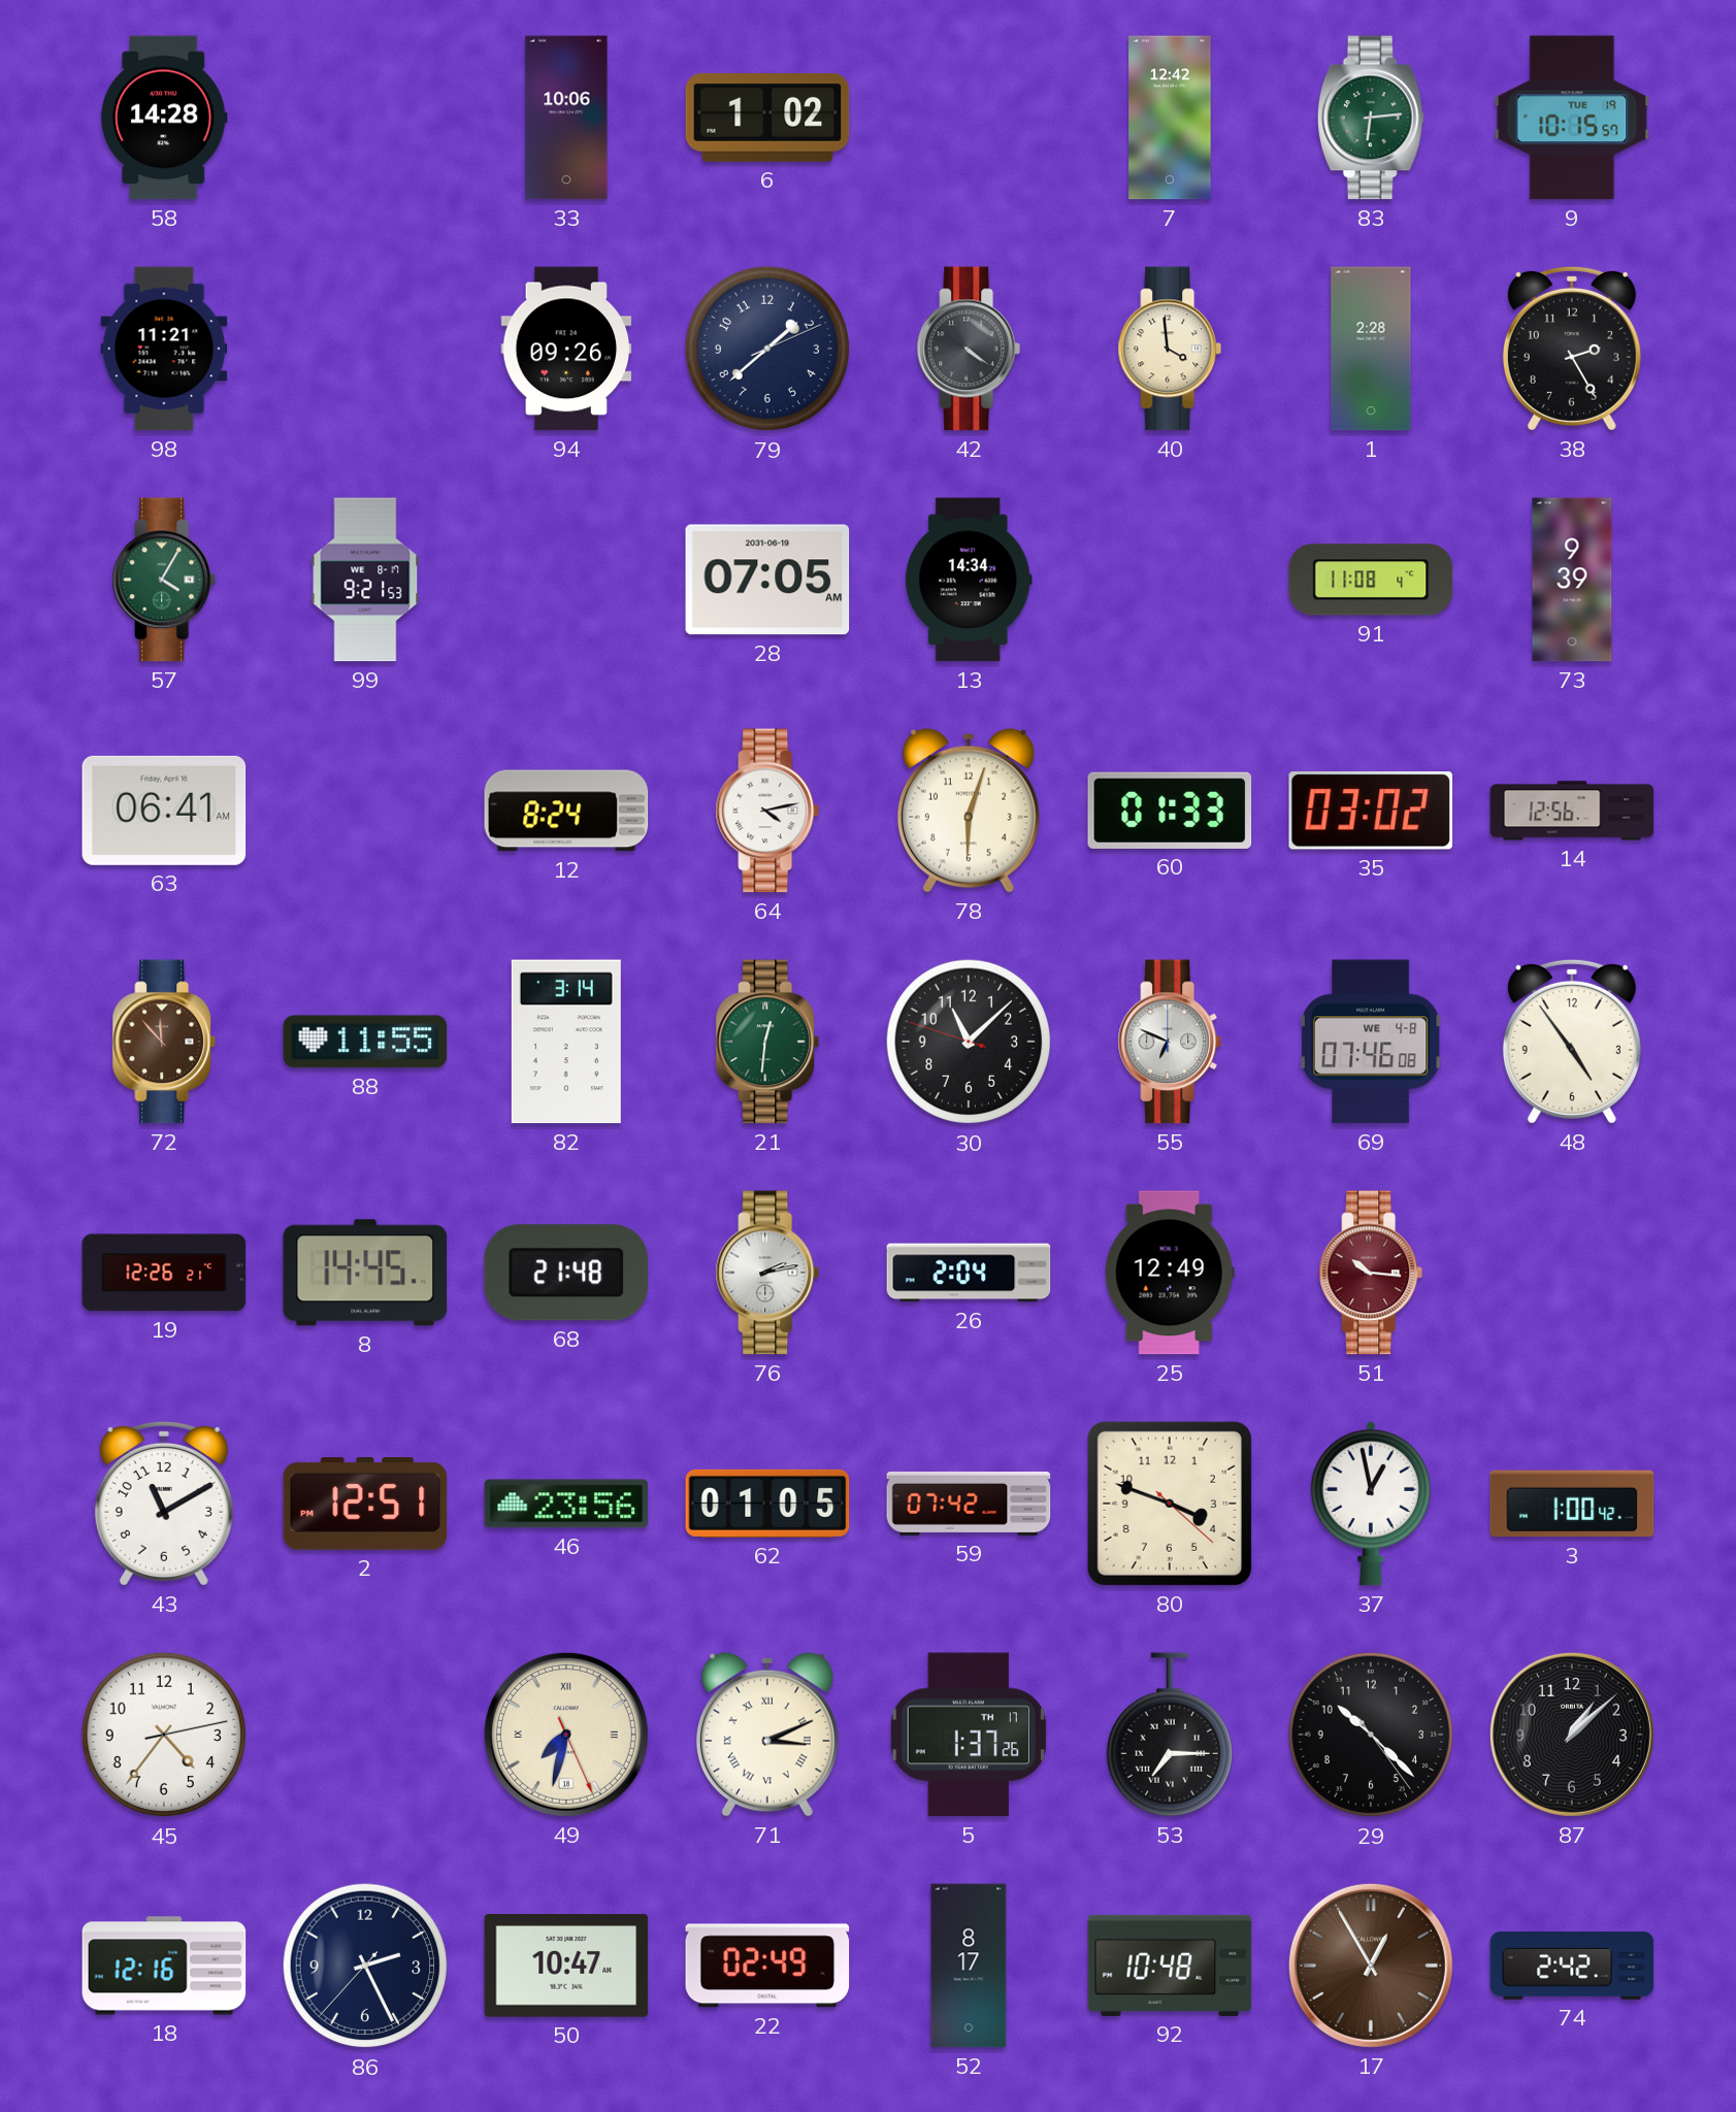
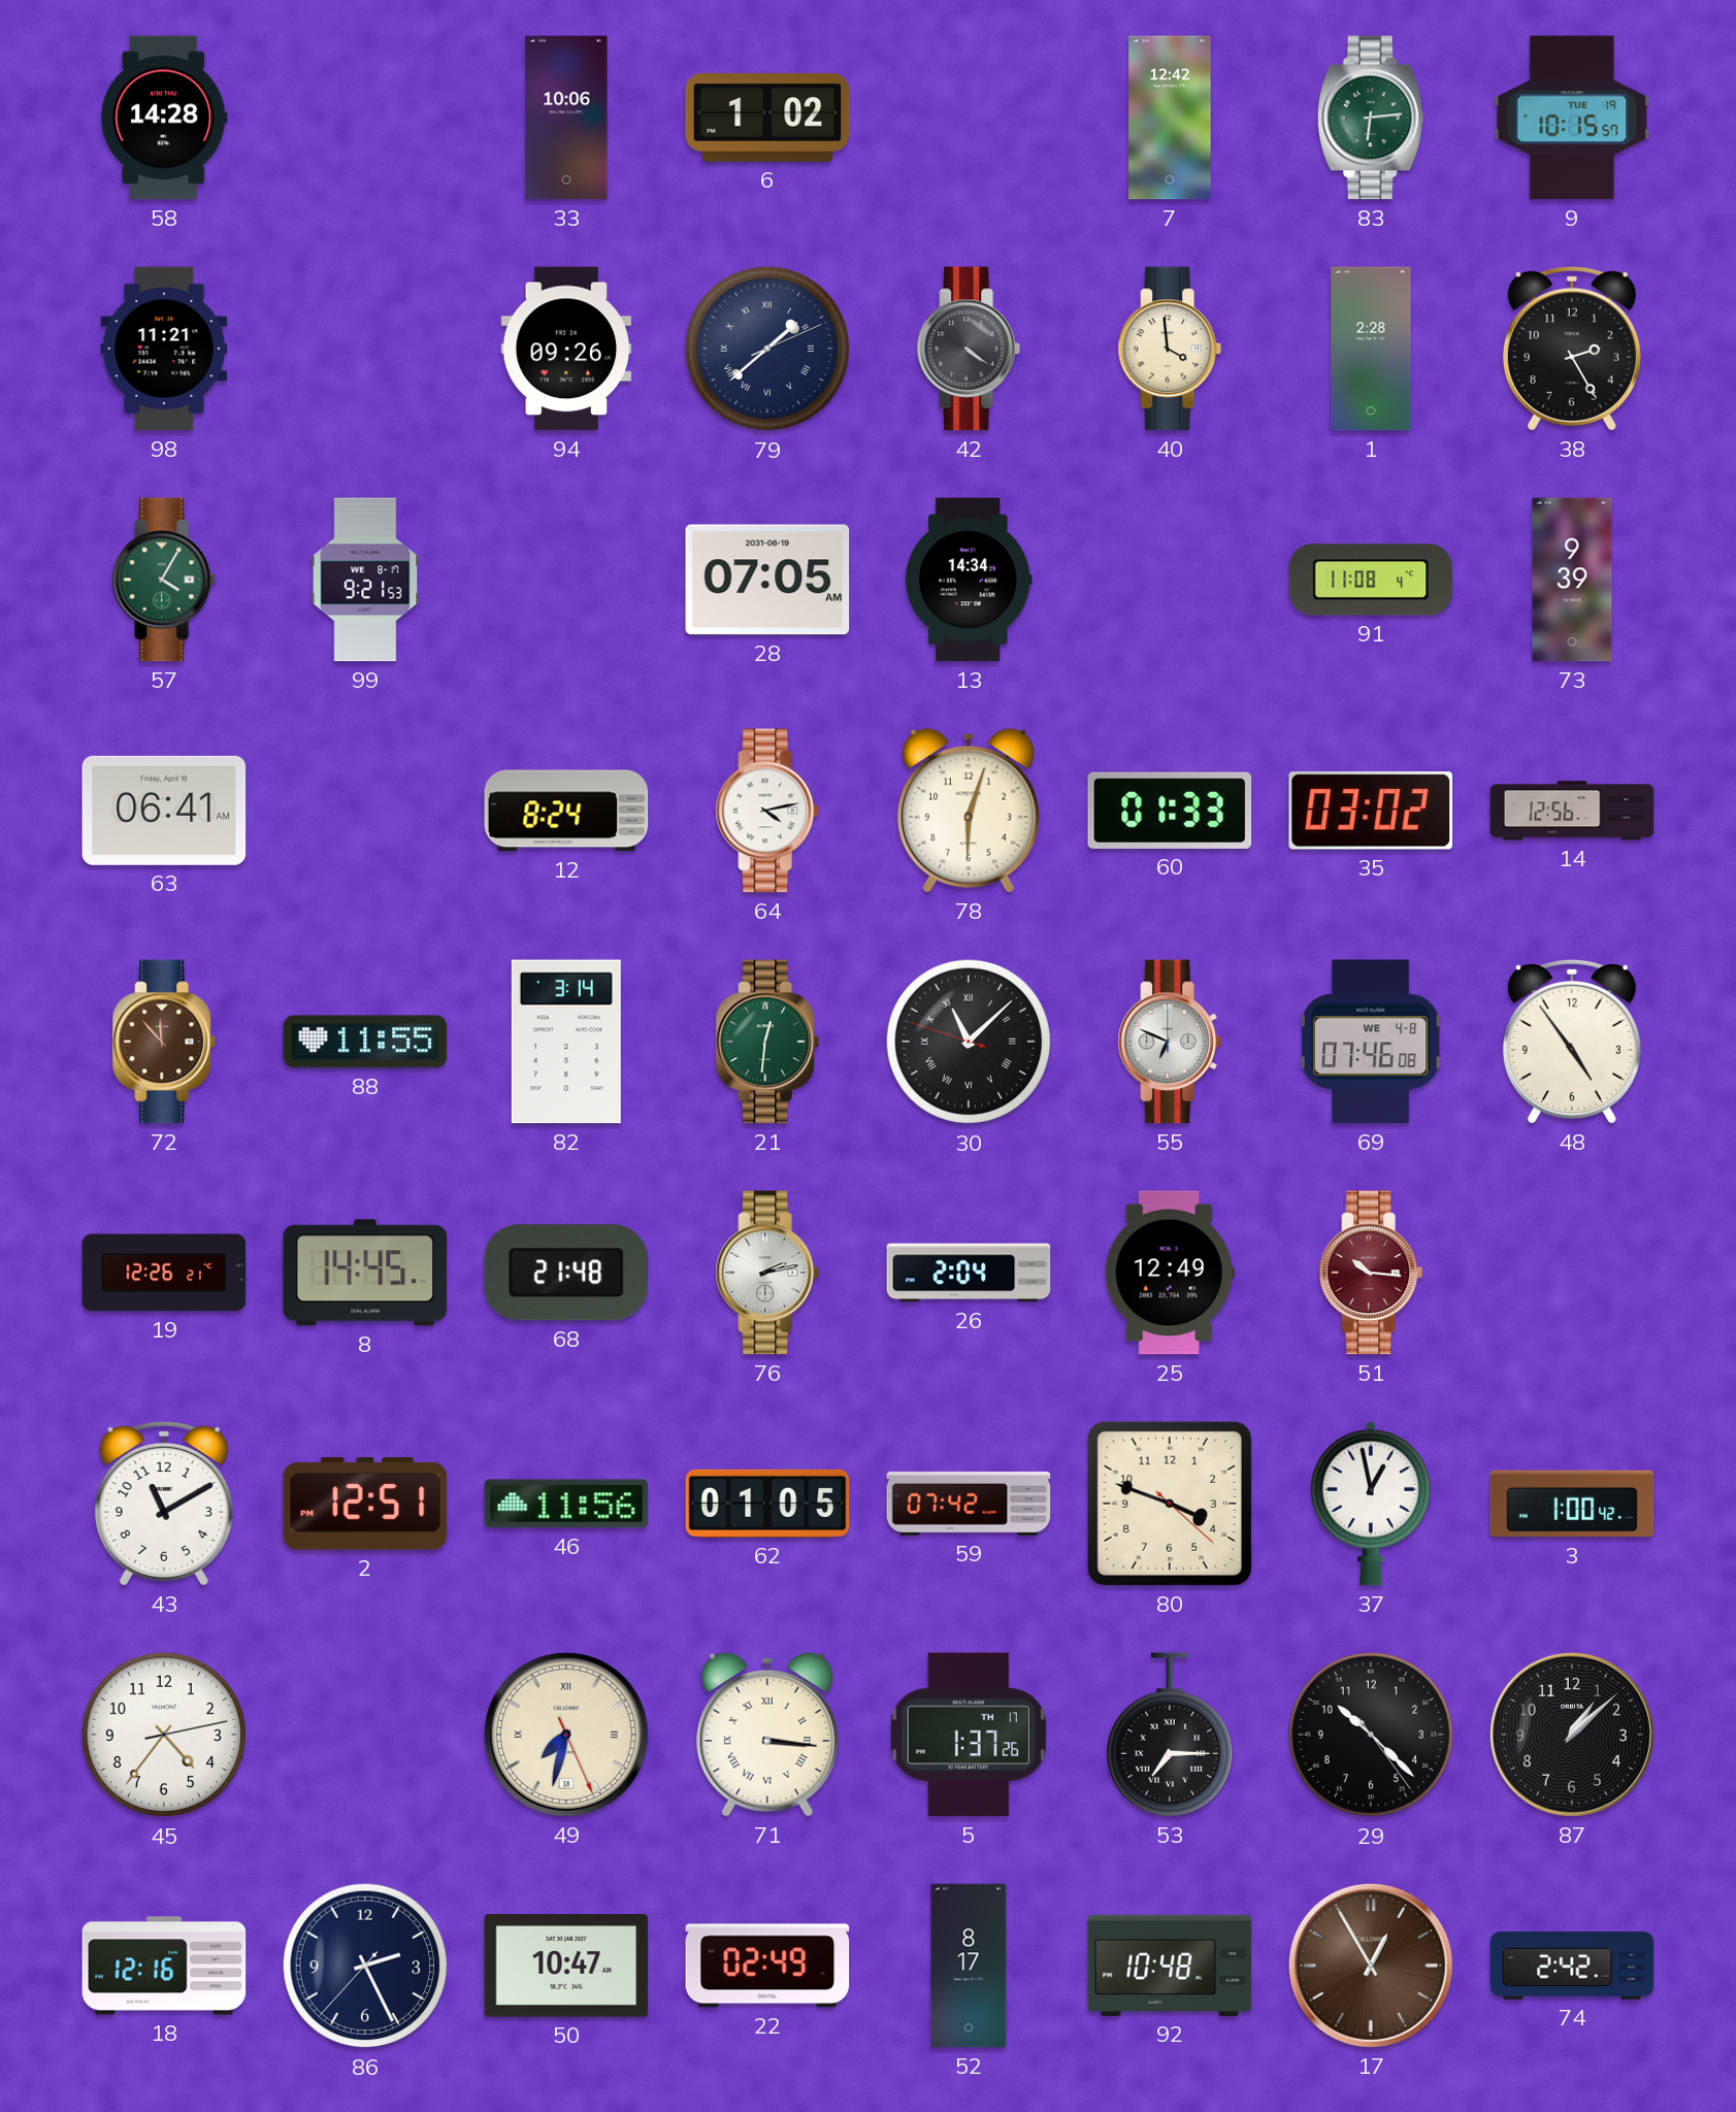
79 numerals: Arabic -> Roman (767, 349)
30 numerals: Arabic -> Roman (969, 1042)
46: 23:56 -> 11:56 (566, 1504)
71: 3:11 -> 3:16 (767, 1735)
